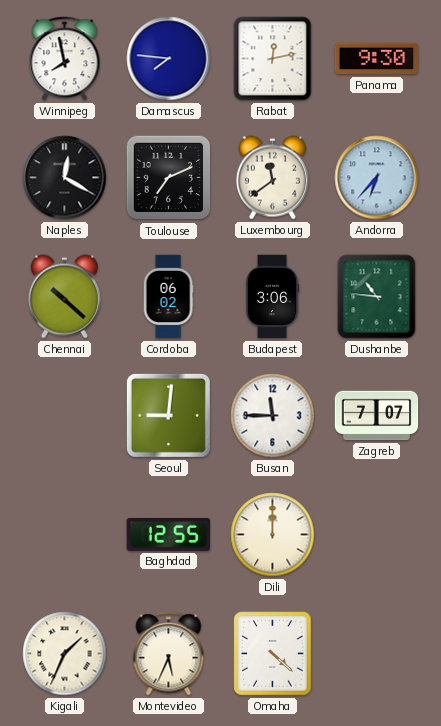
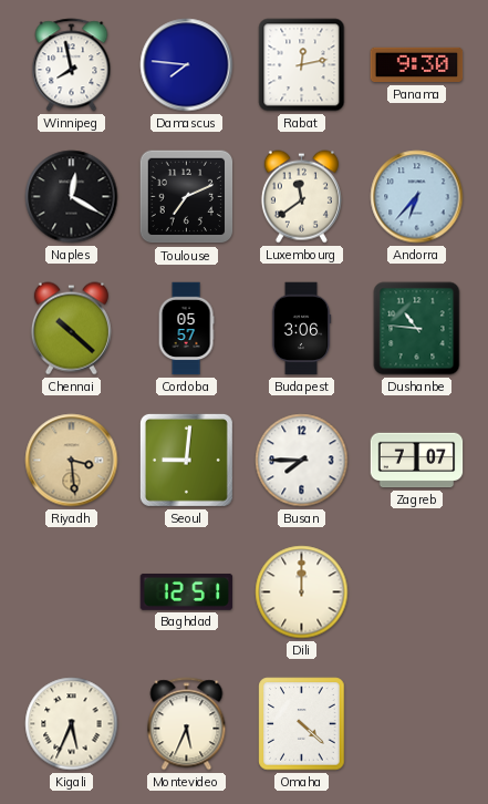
Cordoba: 06:02 -> 05:57 (186, 329)
Riyadh: none -> 3:29 (72, 461)
Busan: 11:45 -> 7:45 (302, 461)
Baghdad: 12:55 -> 12:51 (187, 591)
Kigali: 1:34 -> 5:34 (72, 724)
